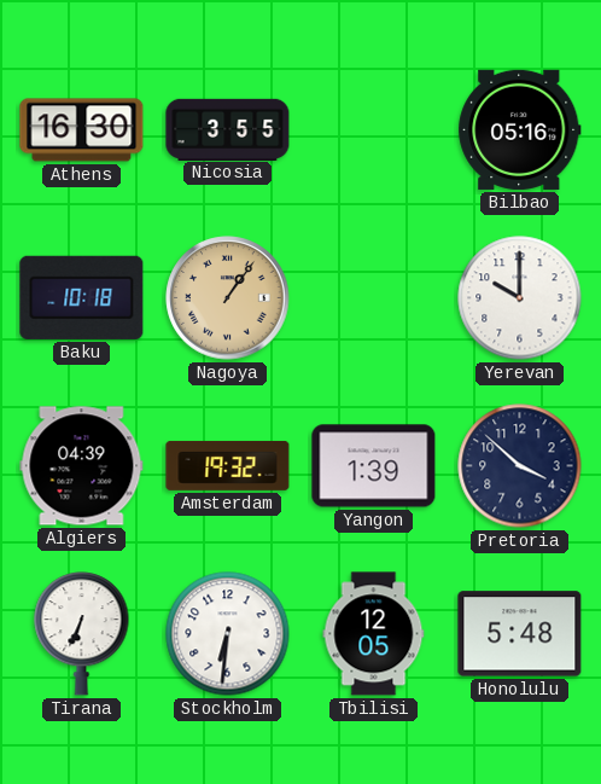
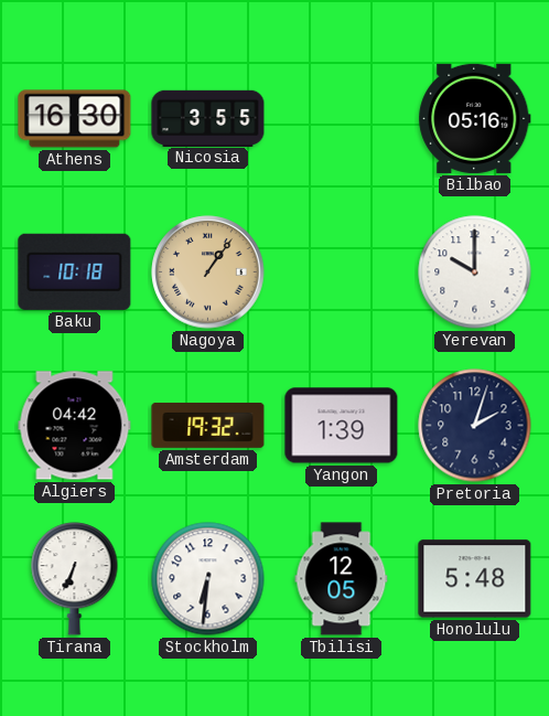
Algiers: 04:39 -> 04:42 (75, 426)
Pretoria: 3:52 -> 2:03 (475, 426)
